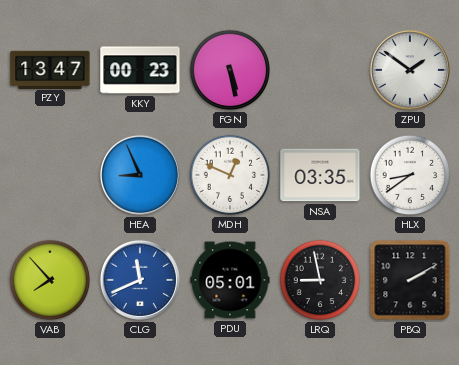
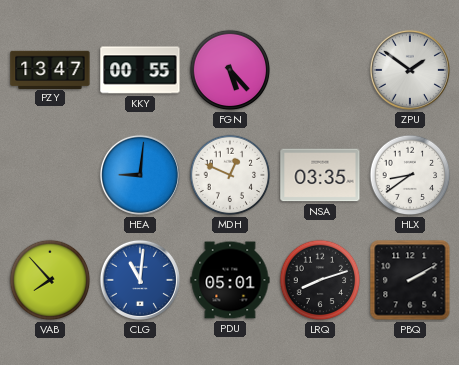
KKY: 00:23 -> 00:55 (140, 70)
FGN: 5:28 -> 5:23 (230, 70)
HEA: 8:56 -> 9:01 (140, 175)
CLG: 11:41 -> 11:01 (140, 280)
LRQ: 8:58 -> 8:12 (320, 280)
